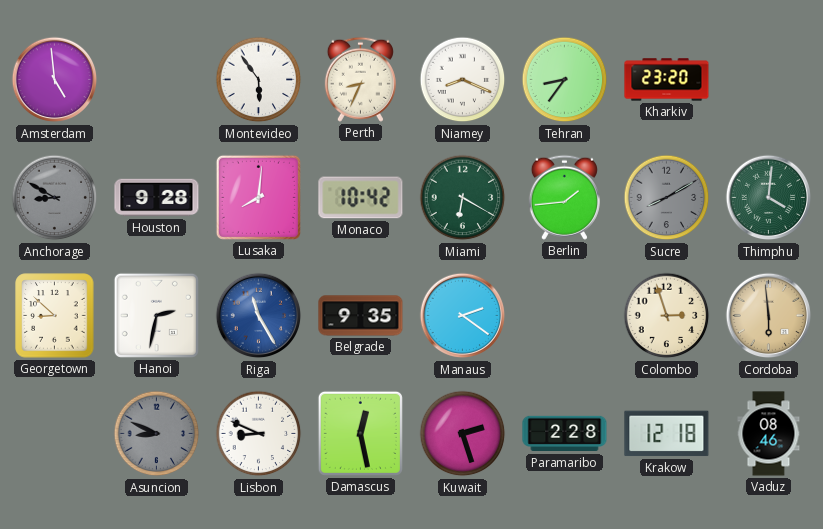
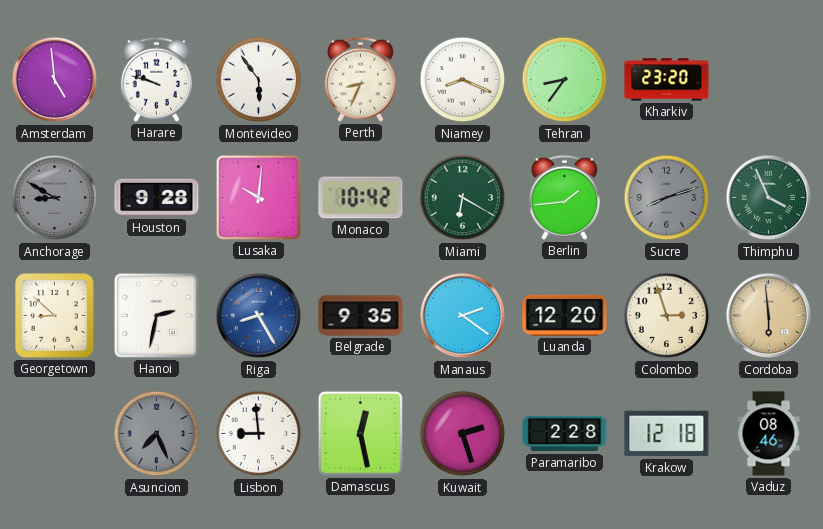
Harare: none -> 9:48 (156, 79)
Lusaka: 8:01 -> 10:01 (258, 197)
Sucre: 8:10 -> 8:12 (667, 198)
Thimphu: 4:01 -> 3:56 (769, 198)
Riga: 11:25 -> 8:25 (259, 316)
Luanda: none -> 12:20 (565, 315)
Asuncion: 8:49 -> 7:26 (157, 434)
Lisbon: 8:49 -> 8:59 (259, 434)
